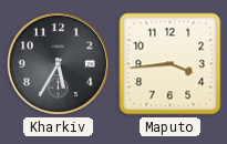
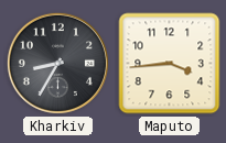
Kharkiv: 5:35 -> 8:35 (57, 63)
